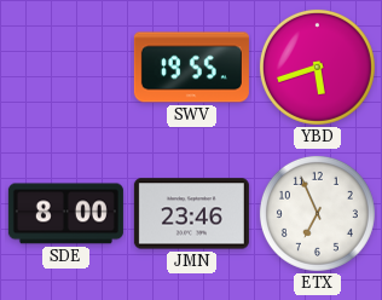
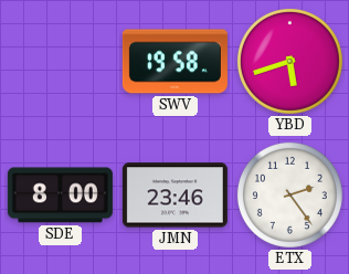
SWV: 19:55 -> 19:58 (174, 62)
ETX: 6:56 -> 2:24 (289, 194)
